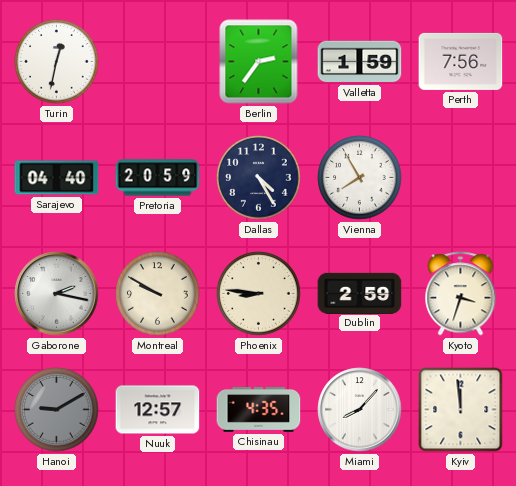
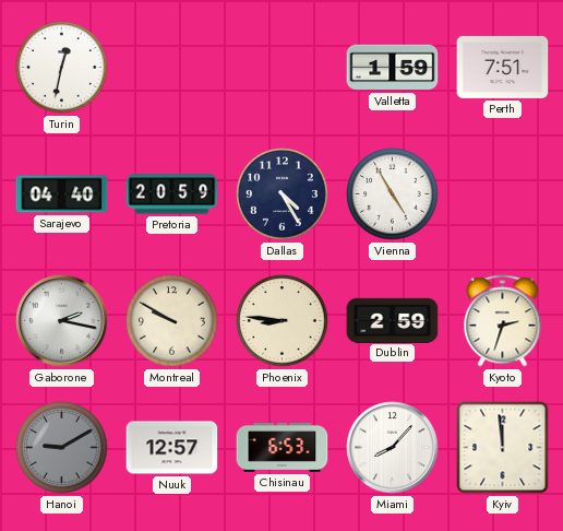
Berlin: 2:36 -> none (259, 62)
Perth: 7:56 -> 7:51 (503, 67)
Vienna: 7:55 -> 4:55 (393, 194)
Kyoto: 3:33 -> 2:33 (503, 321)
Chisinau: 4:35 -> 6:53 (283, 447)
